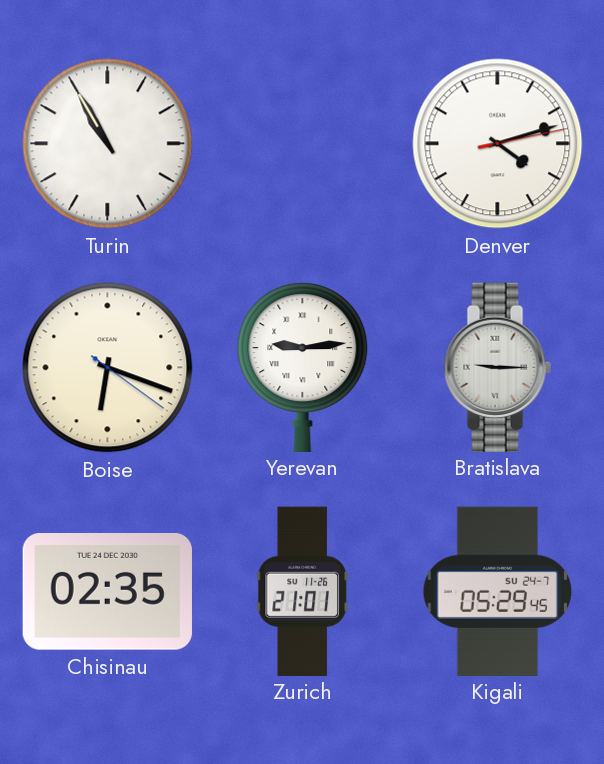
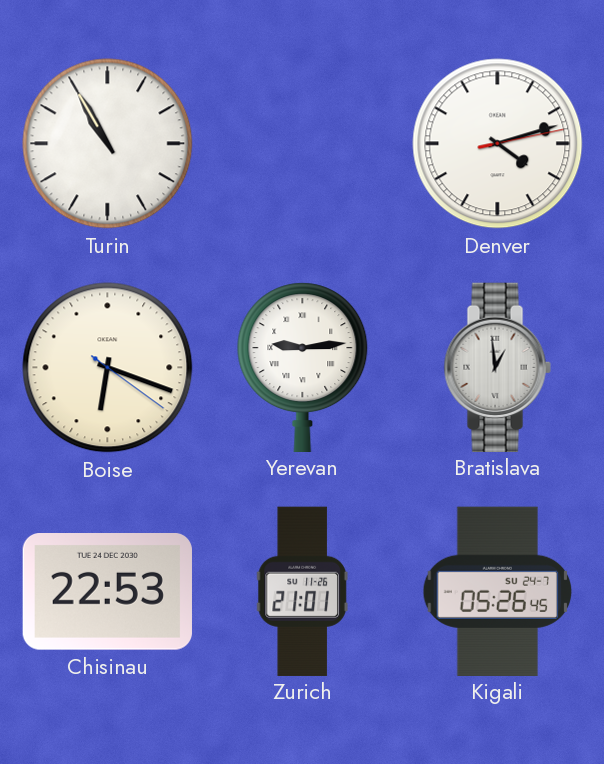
Bratislava: 9:15 -> 12:59 (497, 367)
Chisinau: 02:35 -> 22:53 (107, 592)
Kigali: 05:29 -> 05:26 (497, 591)
